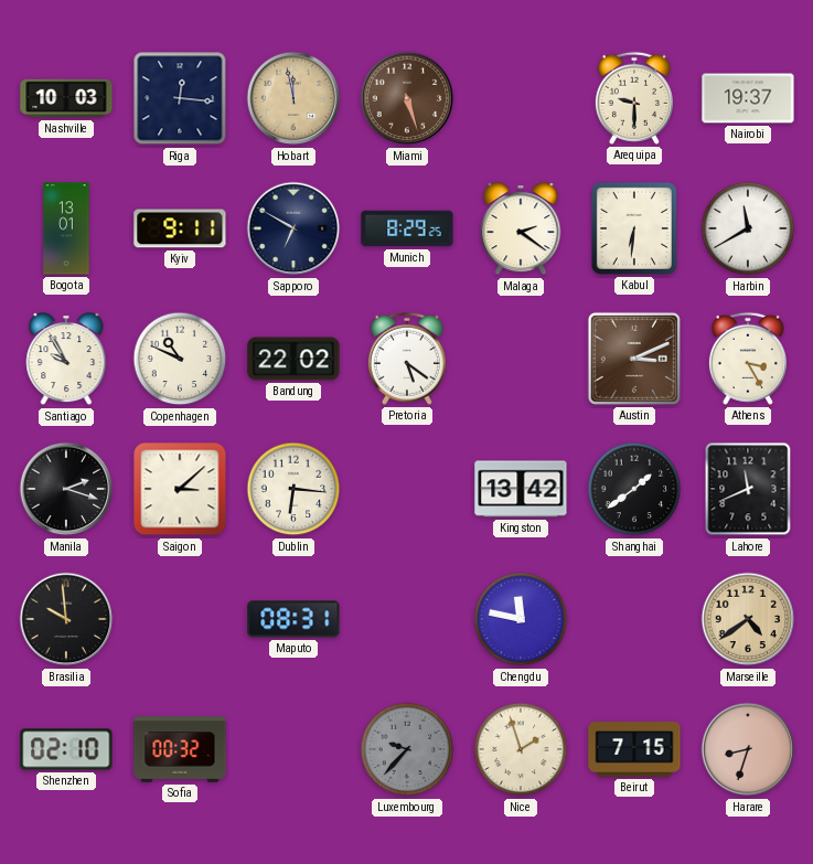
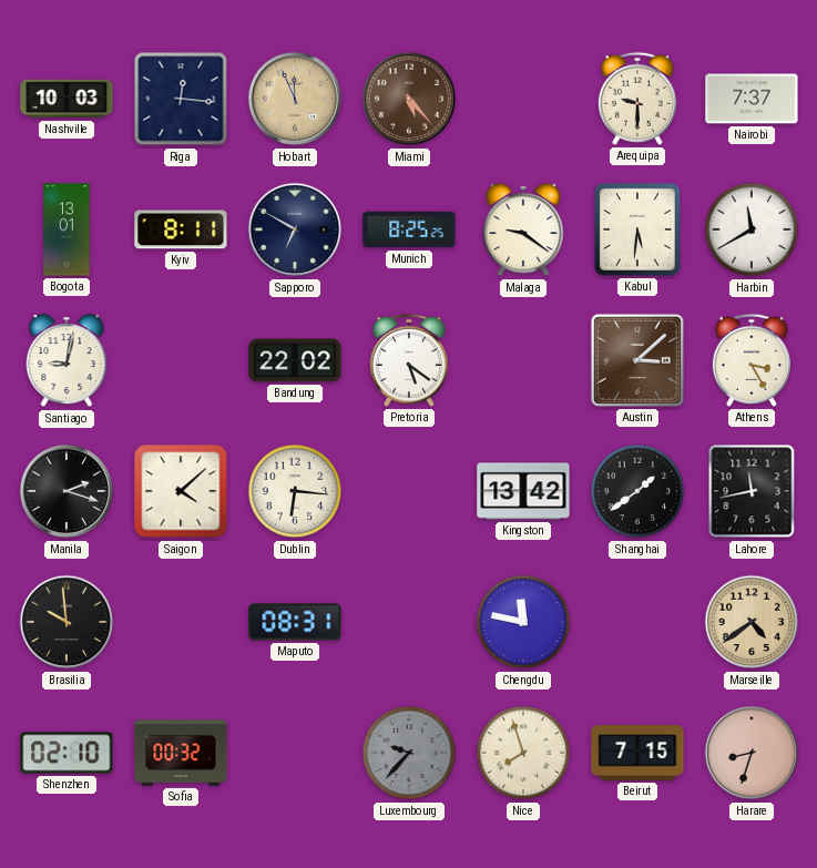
Hobart: 11:58 -> 11:56 (295, 99)
Miami: 5:27 -> 5:23 (409, 99)
Nairobi: 19:37 -> 7:37 (752, 99)
Kyiv: 9:11 -> 8:11 (181, 229)
Munich: 8:29 -> 8:25 (409, 229)
Malaga: 2:21 -> 9:21 (523, 231)
Kabul: 6:31 -> 5:31 (637, 229)
Santiago: 9:55 -> 9:02 (67, 361)
Copenhagen: 10:49 -> none (180, 359)
Austin: 3:11 -> 3:08 (637, 360)
Saigon: 3:08 -> 4:08 (181, 491)
Lahore: 11:41 -> 11:43 (752, 491)
Nice: 1:57 -> 7:57 (523, 753)
